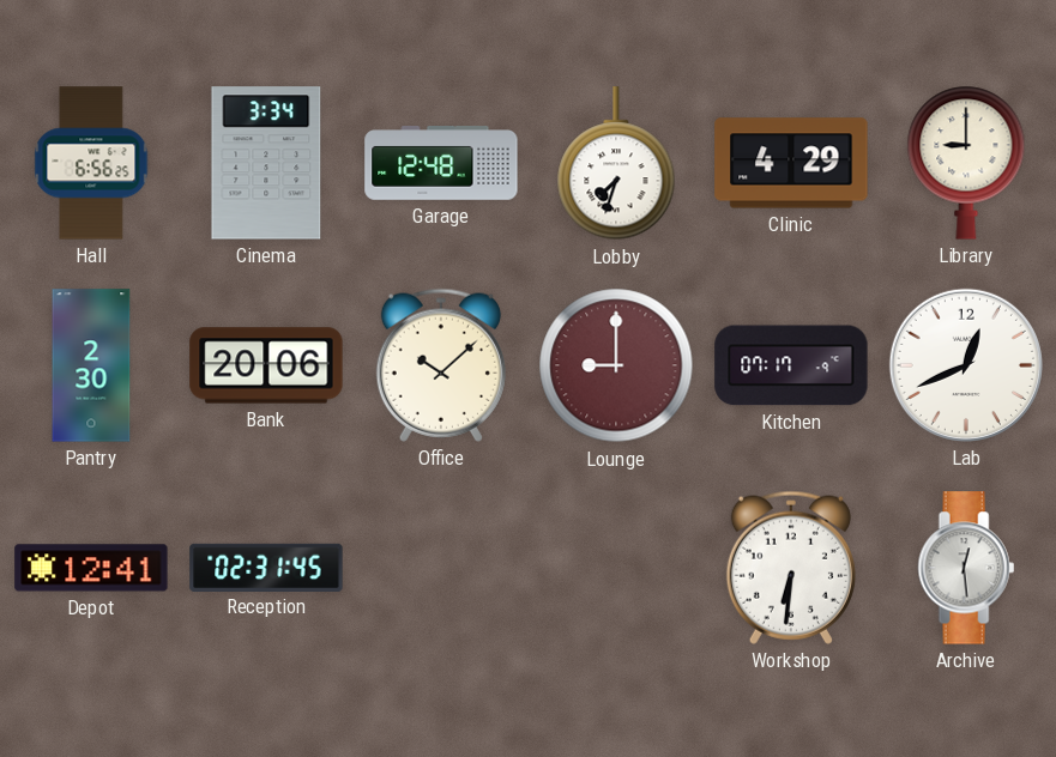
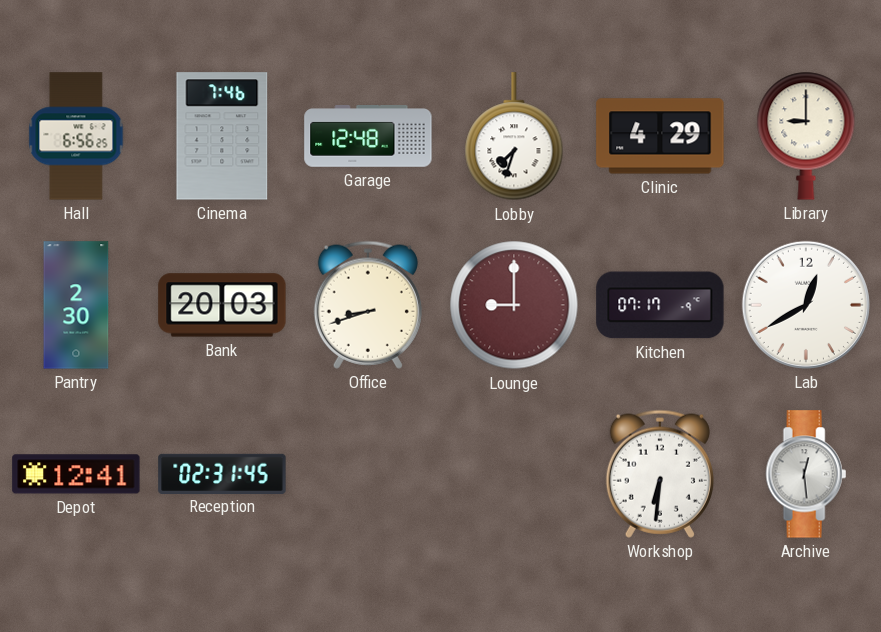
Cinema: 3:34 -> 7:46 (222, 136)
Bank: 20:06 -> 20:03 (222, 305)
Office: 10:08 -> 8:42 (368, 305)
Lab: 12:41 -> 12:40 (806, 305)
